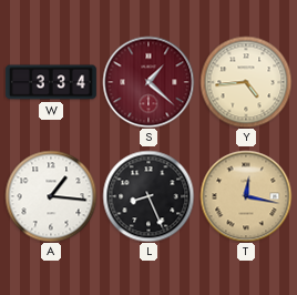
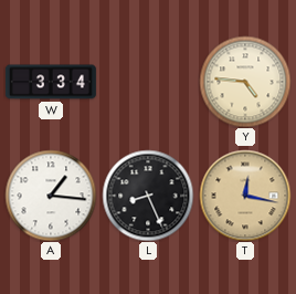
S: 1:22 -> none (148, 82)
Y: 4:44 -> 4:46 (245, 82)
